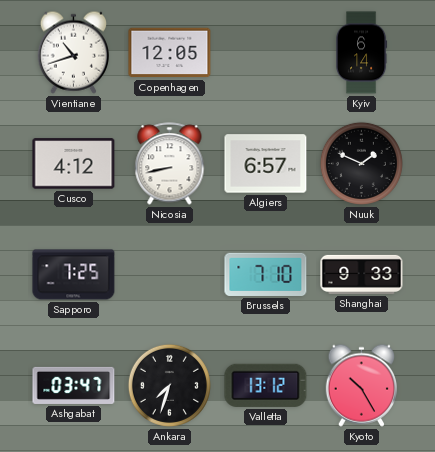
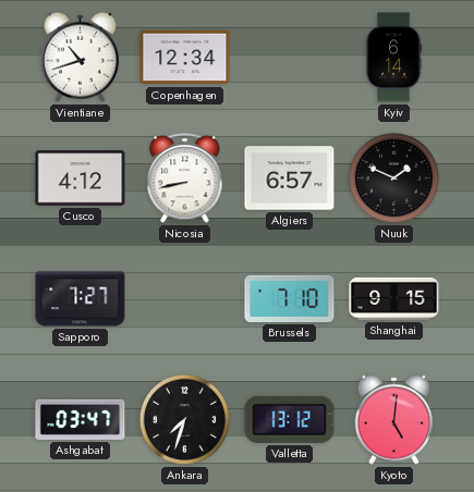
Copenhagen: 12:05 -> 12:34 (185, 58)
Sapporo: 7:25 -> 7:27 (81, 299)
Shanghai: 9:33 -> 9:15 (394, 298)
Kyoto: 10:25 -> 5:01 (393, 419)
